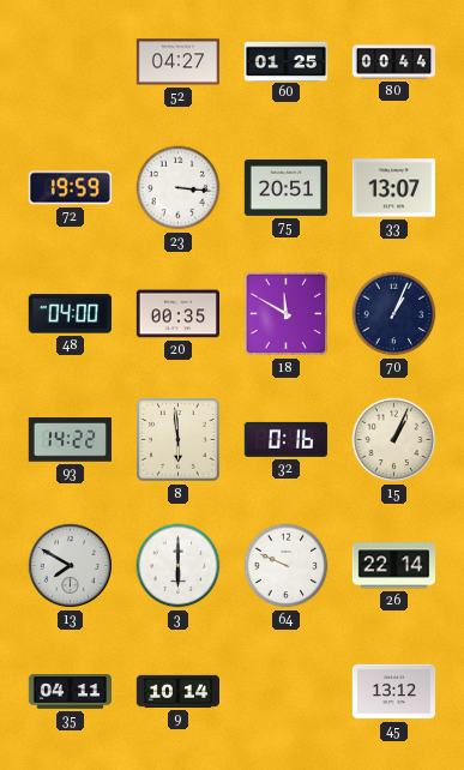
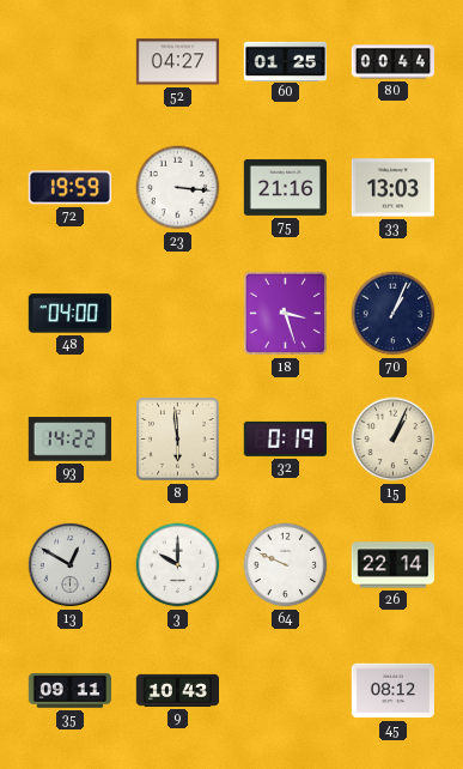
75: 20:51 -> 21:16 (285, 187)
33: 13:07 -> 13:03 (392, 188)
20: 00:35 -> none (177, 314)
18: 11:50 -> 3:27 (285, 313)
32: 0:16 -> 0:19 (285, 438)
13: 7:50 -> 12:50 (69, 564)
3: 6:00 -> 10:00 (178, 565)
35: 04:11 -> 09:11 (71, 691)
9: 10:14 -> 10:43 (177, 690)
45: 13:12 -> 08:12 (392, 691)
